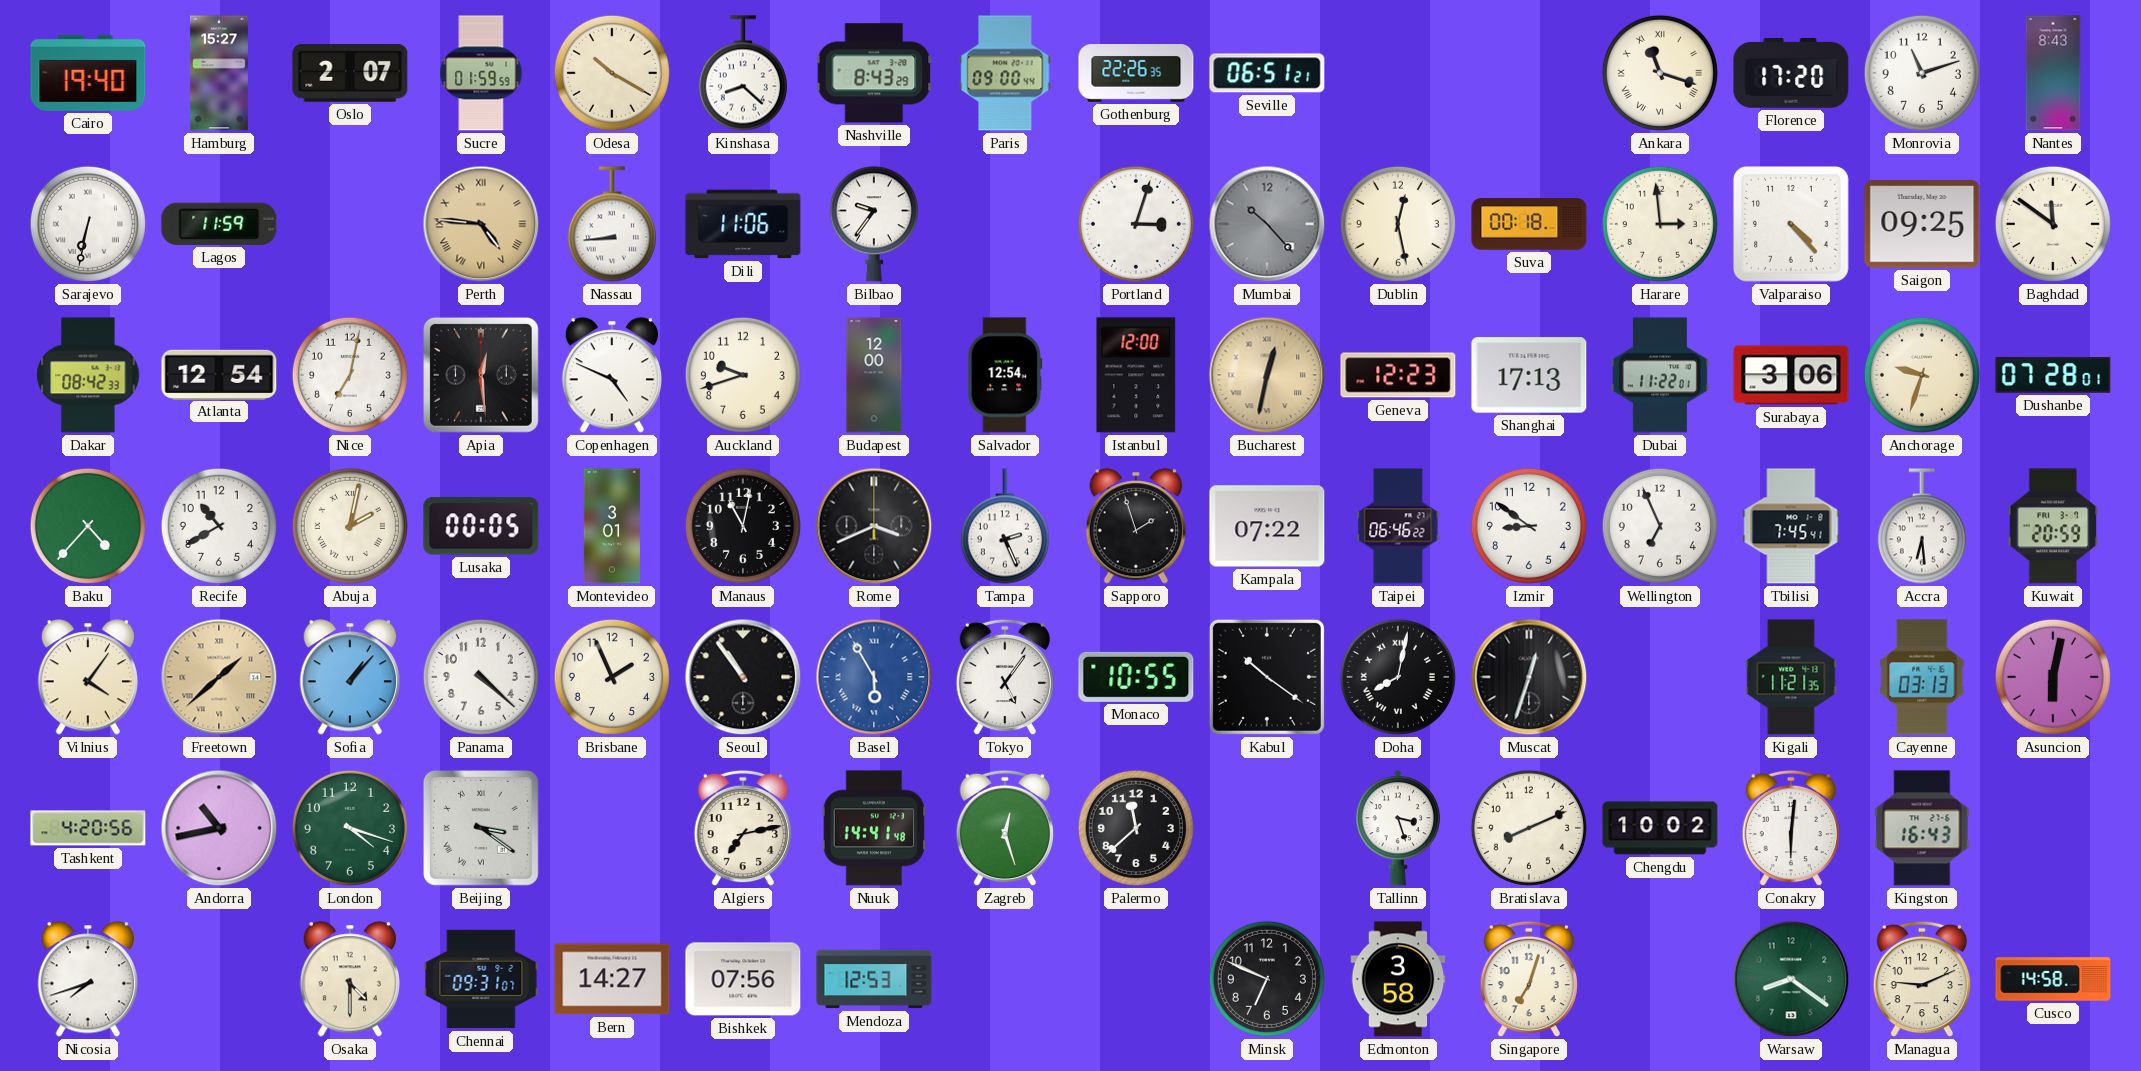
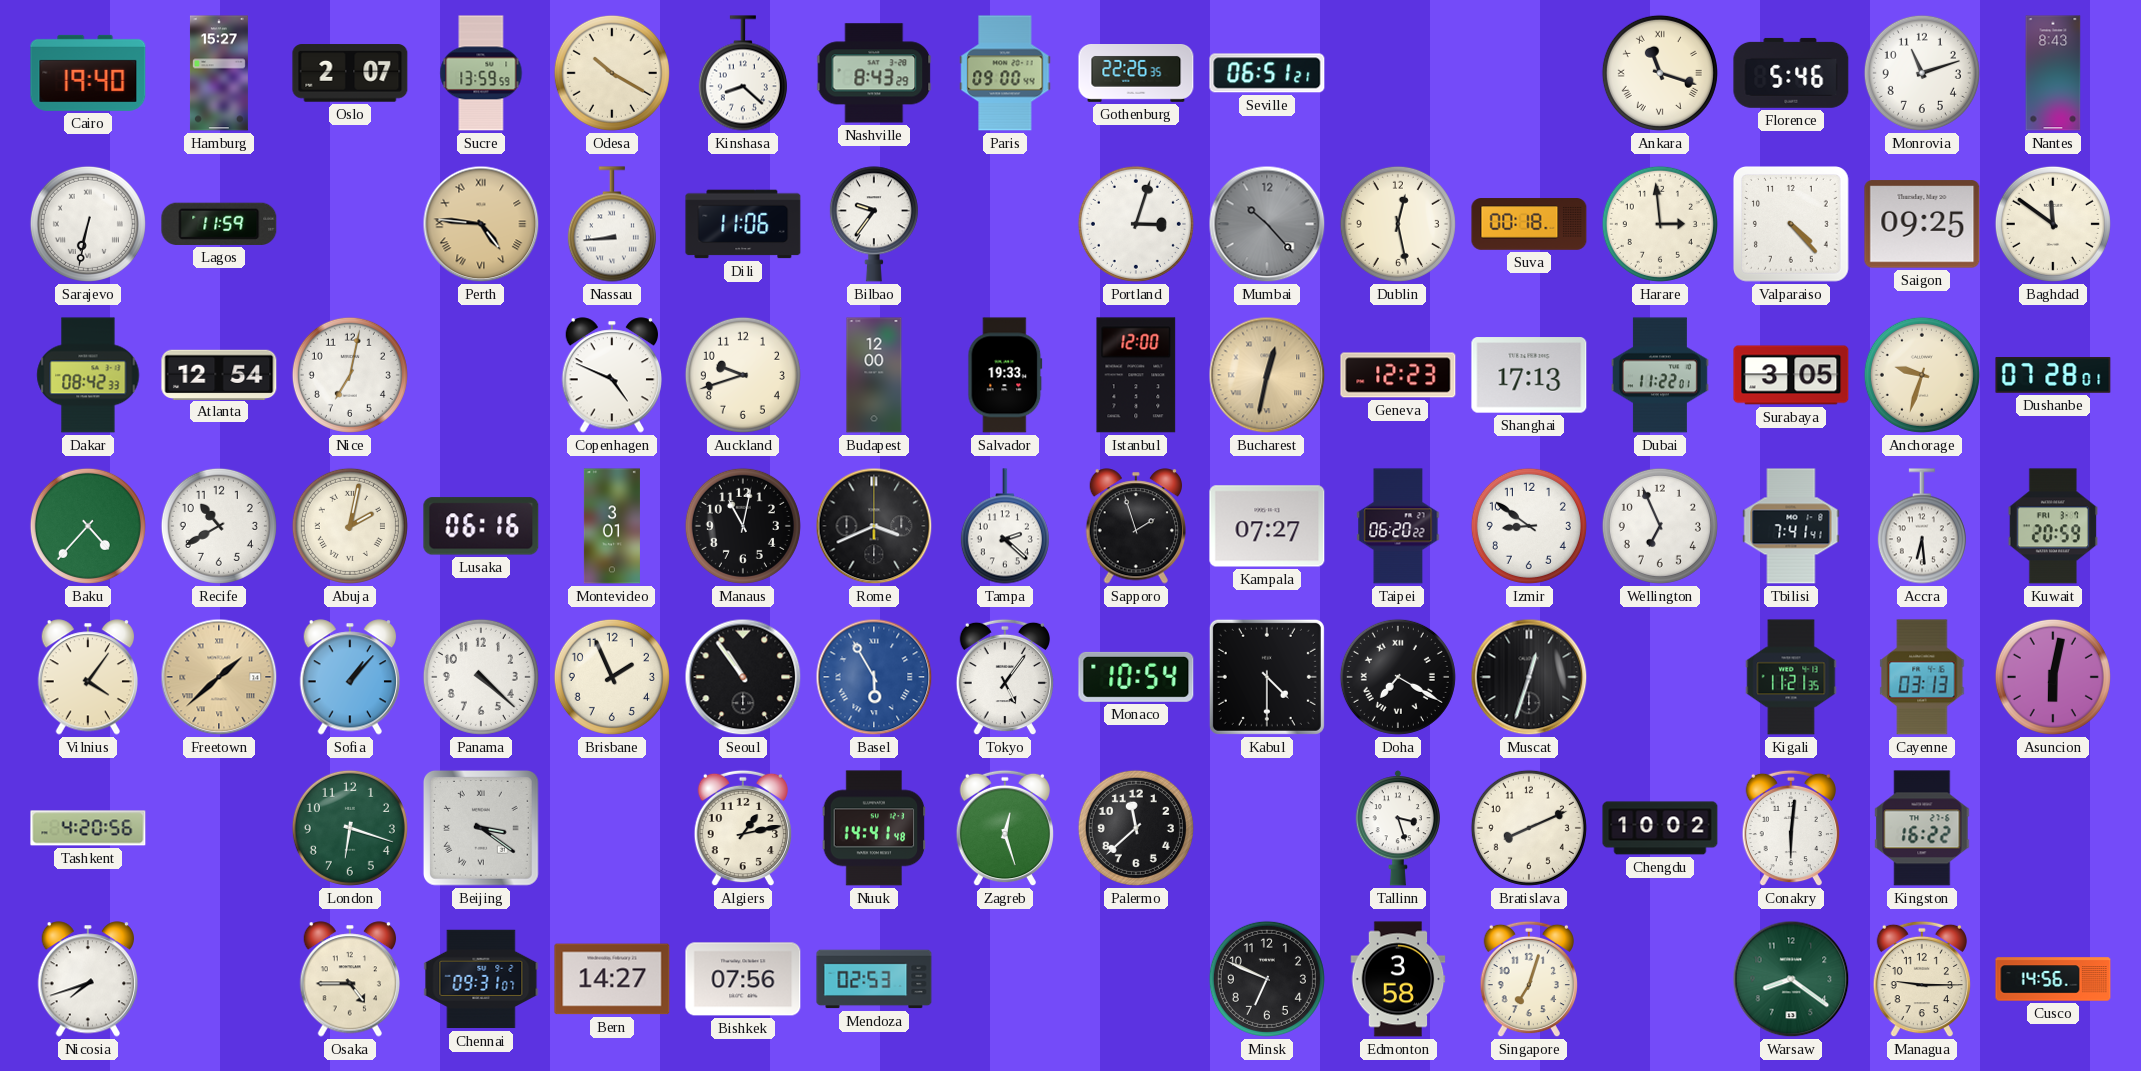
Sucre: 01:59 -> 13:59 (481, 73)
Florence: 17:20 -> 5:46 (1791, 73)
Apia: 12:29 -> none (481, 375)
Salvador: 12:54 -> 19:33 (1005, 375)
Surabaya: 3:06 -> 3:05 (1791, 375)
Lusaka: 00:05 -> 06:16 (481, 526)
Tampa: 2:26 -> 2:22 (1005, 526)
Kampala: 07:22 -> 07:27 (1267, 526)
Taipei: 06:46 -> 06:20 (1398, 526)
Tbilisi: 7:45 -> 7:41 (1791, 526)
Monaco: 10:55 -> 10:54 (1136, 677)
Kabul: 10:21 -> 4:30 (1267, 677)
Doha: 8:02 -> 7:20 (1398, 677)
Andorra: 10:43 -> none (219, 828)
London: 4:18 -> 6:18 (350, 828)
Algiers: 7:13 -> 1:13 (743, 828)
Kingston: 16:43 -> 16:22 (1922, 828)
Osaka: 4:30 -> 4:45 (350, 979)
Mendoza: 12:53 -> 02:53 (874, 979)
Managua: 9:11 -> 9:15 (1922, 979)
Cusco: 14:58 -> 14:56 (2053, 979)
